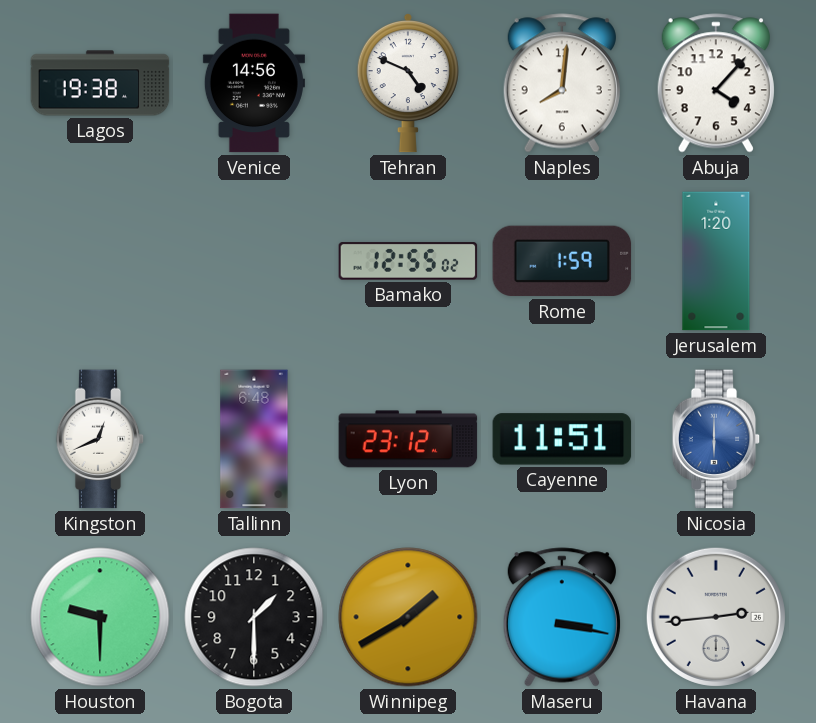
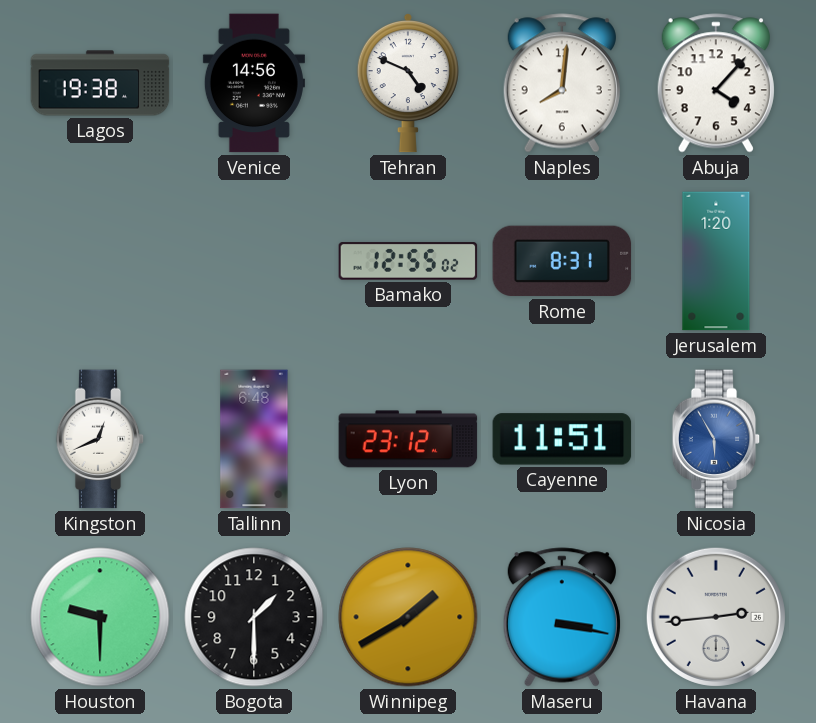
Rome: 1:59 -> 8:31 (562, 261)
Nicosia: 6:00 -> 5:55 (716, 439)
